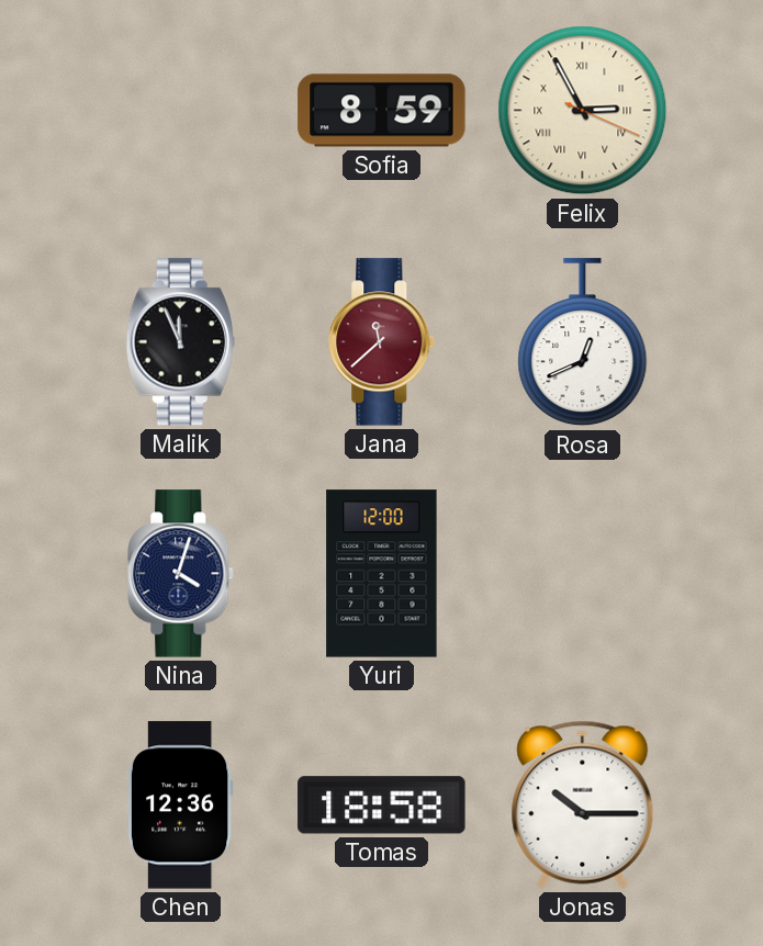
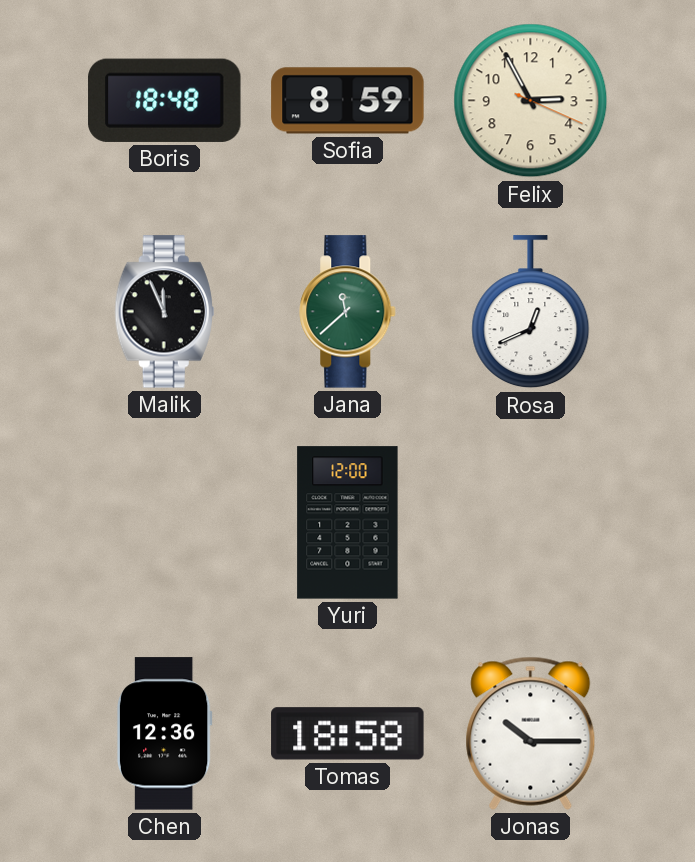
Boris: none -> 18:48 (165, 100)
Felix numerals: Roman -> Arabic (531, 101)
Jana dial: burgundy -> green (348, 312)
Nina: 4:03 -> none (181, 574)
